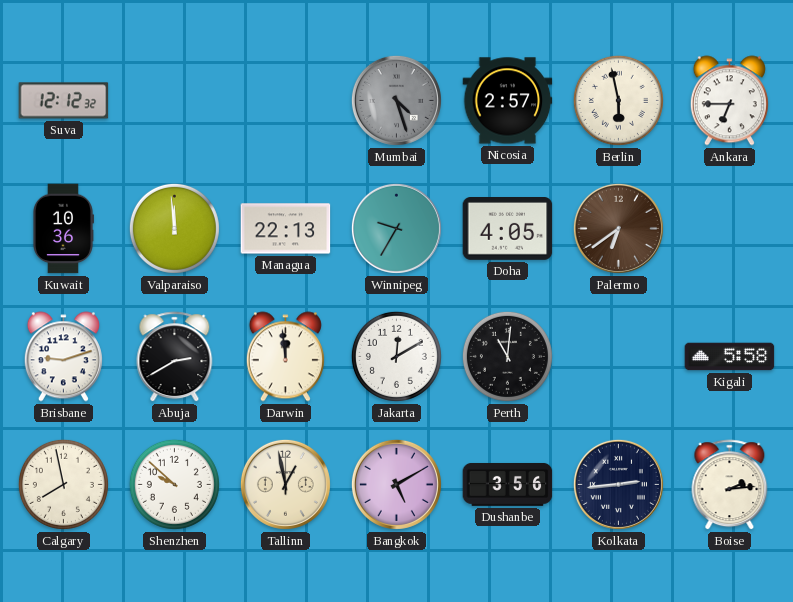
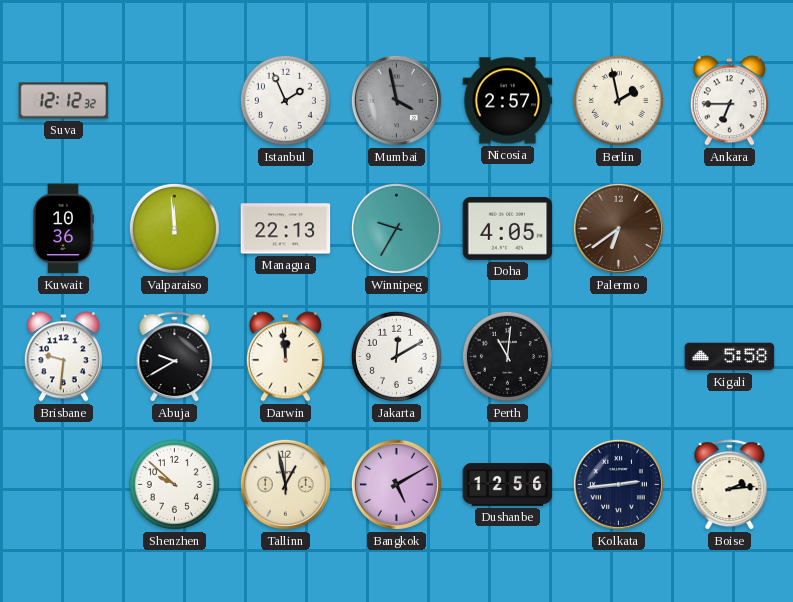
Istanbul: none -> 1:56 (285, 100)
Mumbai: 4:27 -> 3:58 (396, 100)
Berlin: 5:58 -> 1:58 (618, 100)
Brisbane: 9:12 -> 9:31 (63, 357)
Abuja: 2:40 -> 9:40 (175, 357)
Calgary: 7:58 -> none (63, 484)
Dushanbe: 3:56 -> 12:56 (508, 484)
